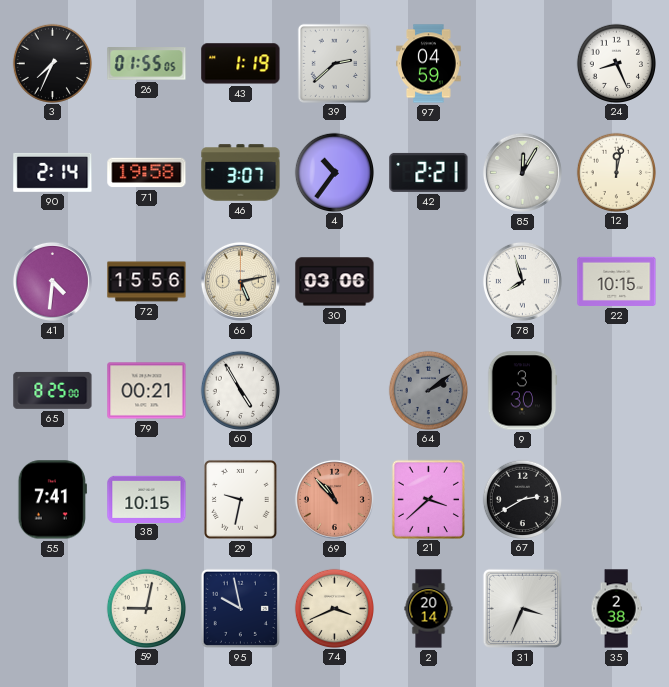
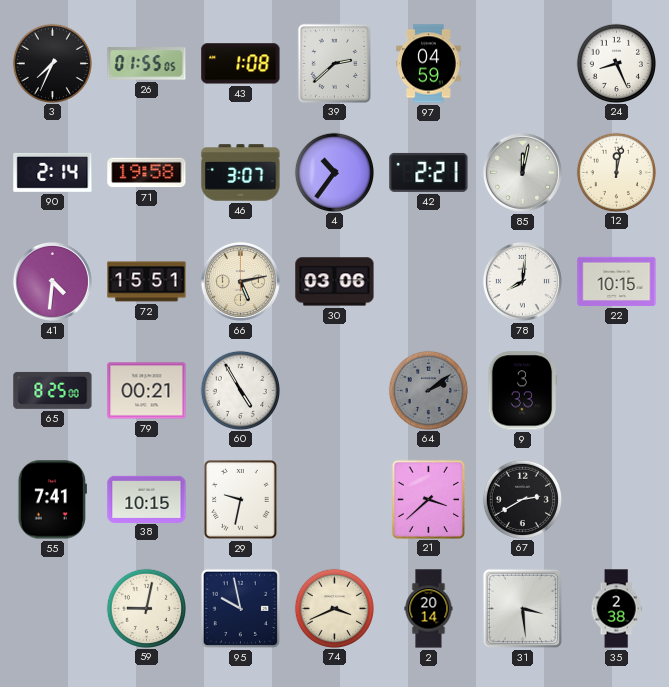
43: 1:19 -> 1:08 (241, 64)
85: 12:05 -> 12:02 (522, 172)
72: 15:56 -> 15:51 (147, 282)
78: 7:57 -> 8:01 (522, 281)
9: 3:30 -> 3:33 (522, 391)
69: 10:53 -> none (334, 499)
31: 3:34 -> 3:29 (522, 608)
